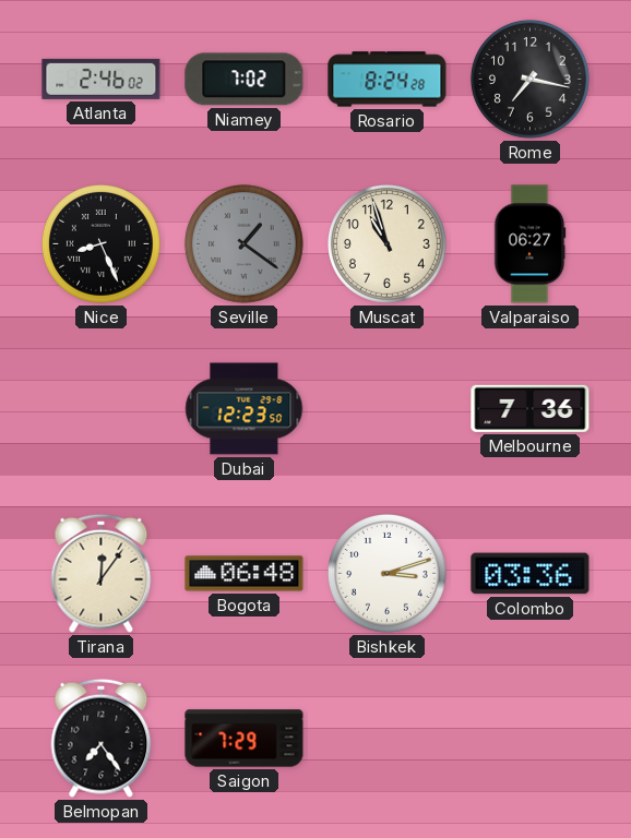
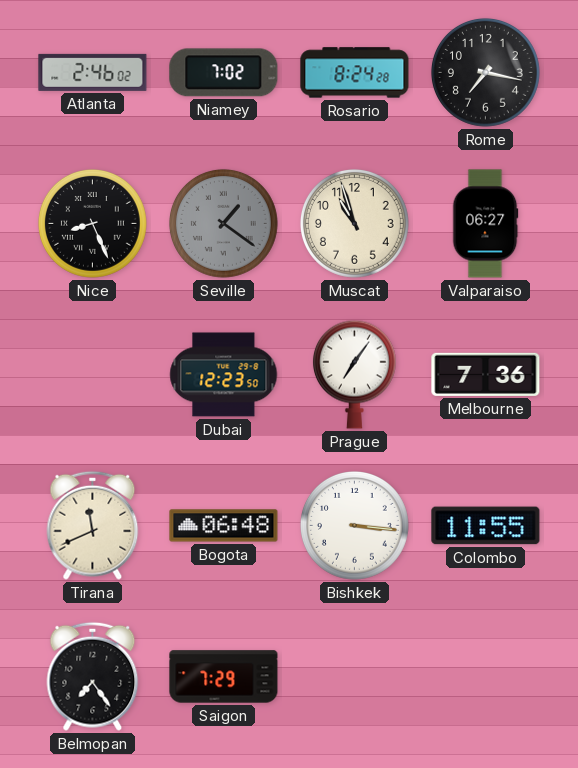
Prague: none -> 7:06 (354, 374)
Tirana: 12:06 -> 11:41 (93, 525)
Bishkek: 3:12 -> 3:16 (354, 525)
Colombo: 03:36 -> 11:55 (486, 526)
